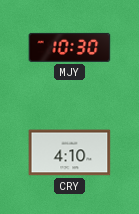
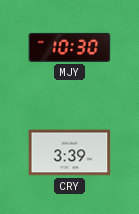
CRY: 4:10 -> 3:39 (70, 153)
